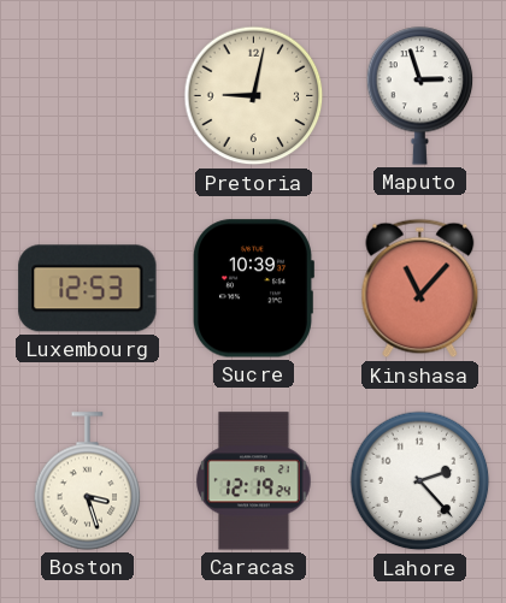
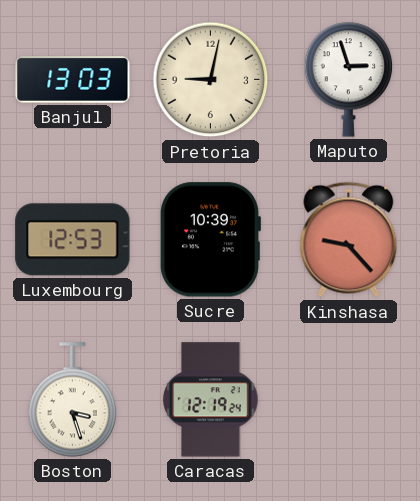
Banjul: none -> 13:03 (73, 80)
Kinshasa: 11:07 -> 9:23 (349, 240)
Lahore: 2:23 -> none (420, 481)
